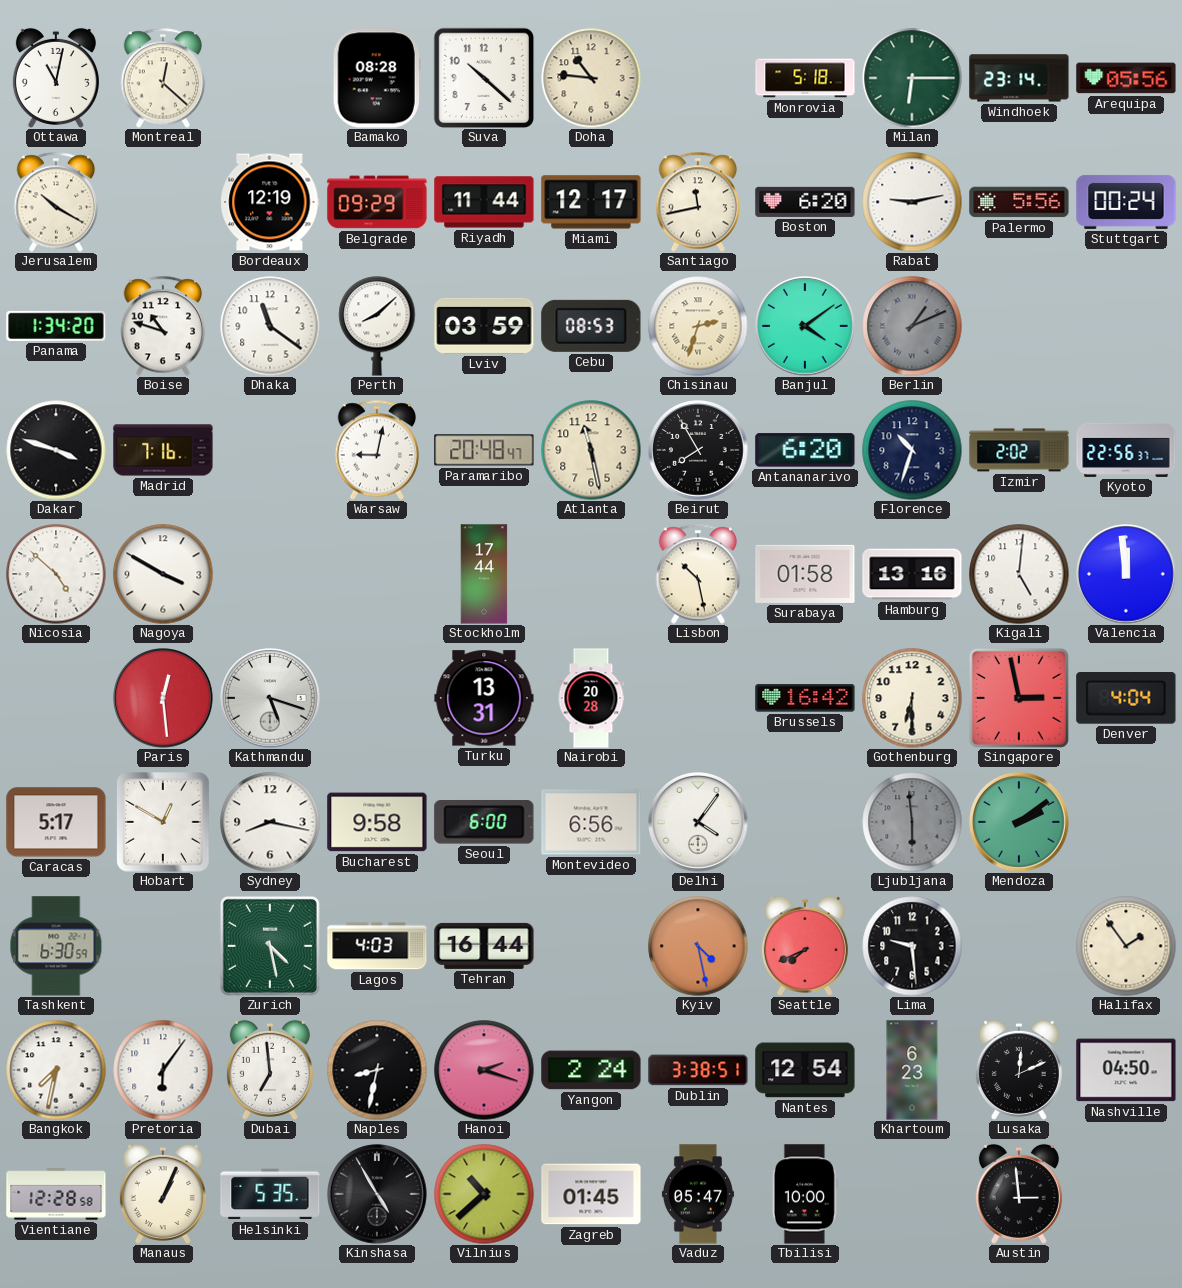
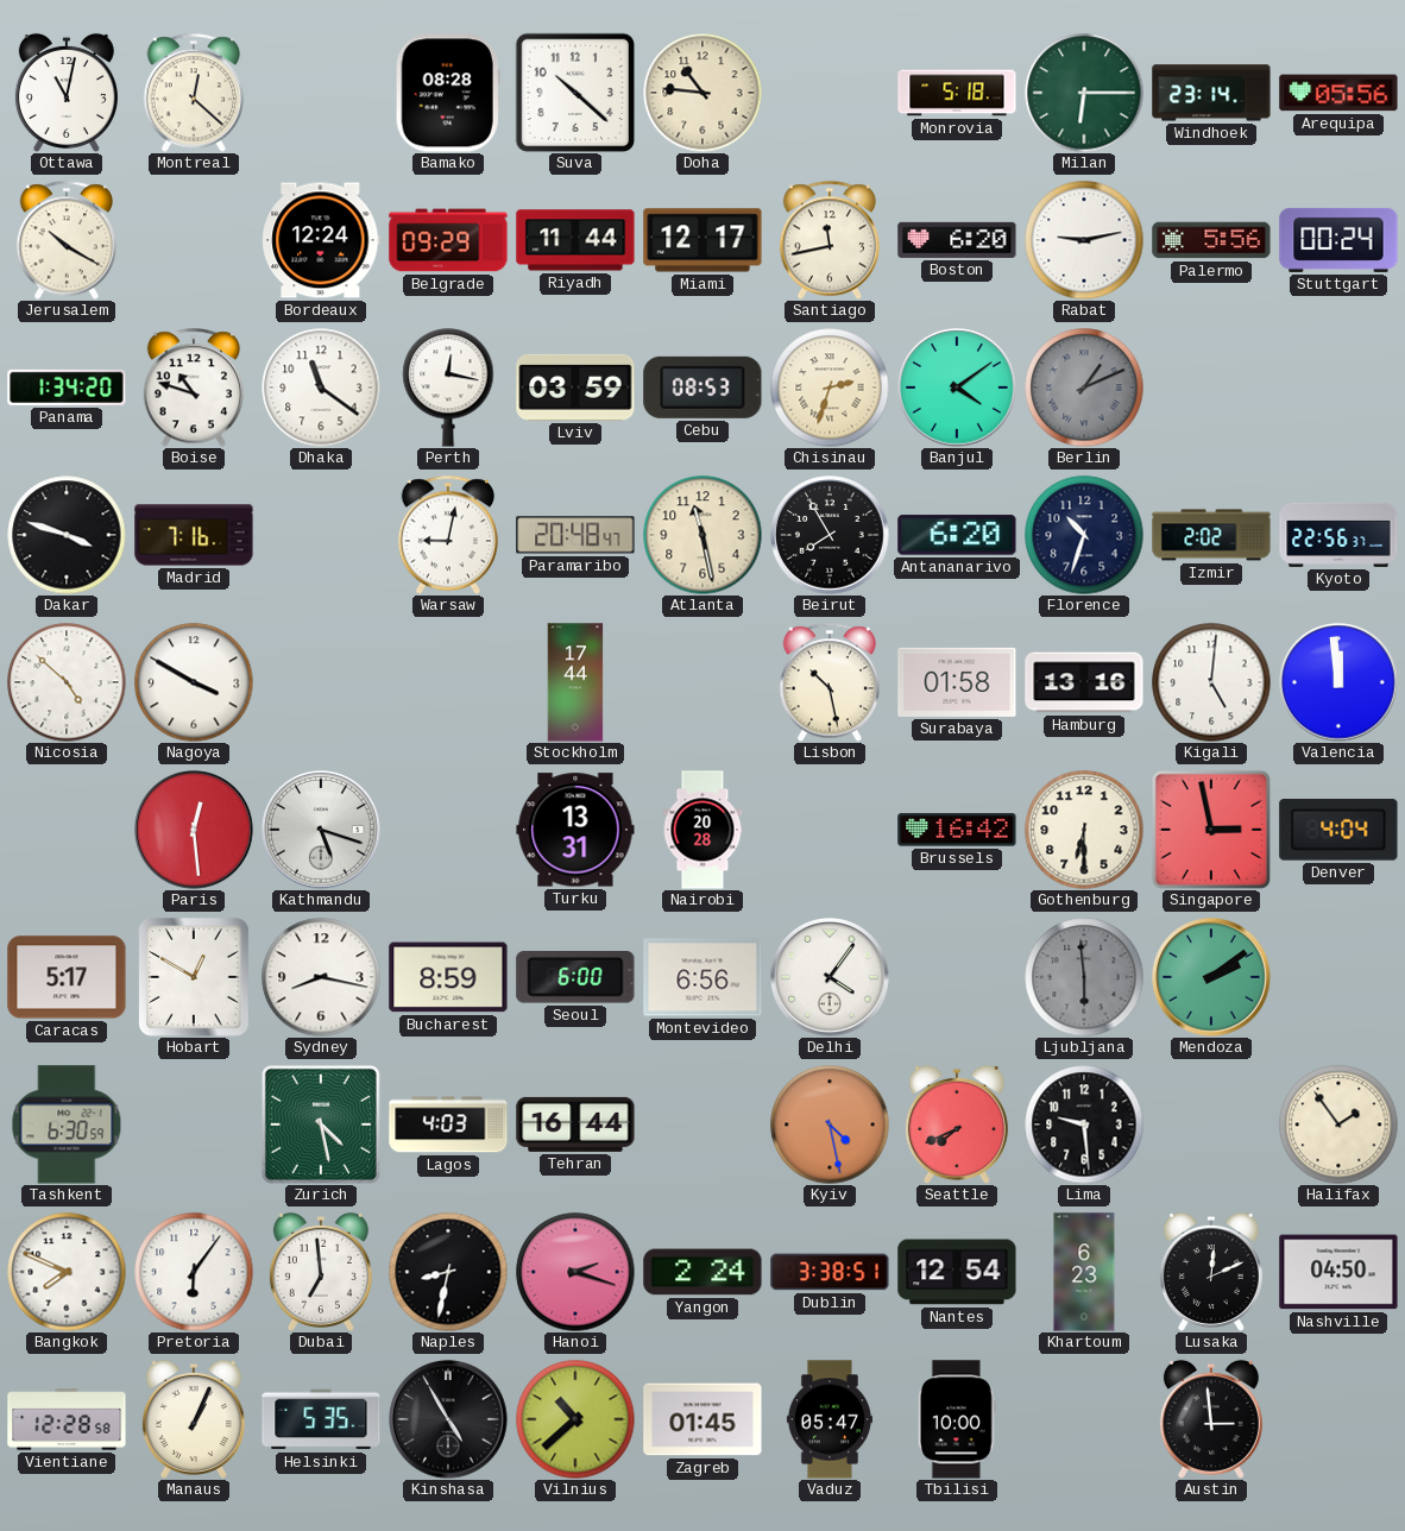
Bordeaux: 12:19 -> 12:24 (321, 240)
Perth: 8:08 -> 12:17 (448, 388)
Bucharest: 9:58 -> 8:59 (448, 977)
Bangkok: 7:32 -> 7:49 (67, 1272)
